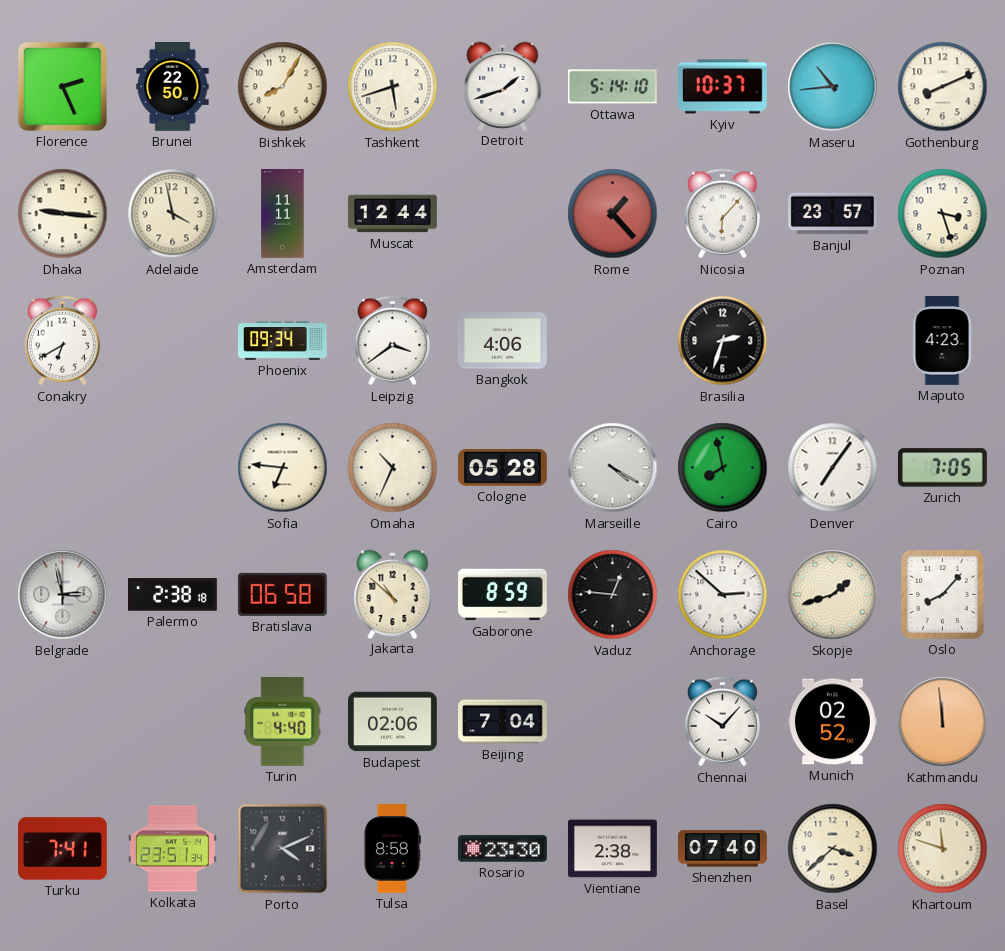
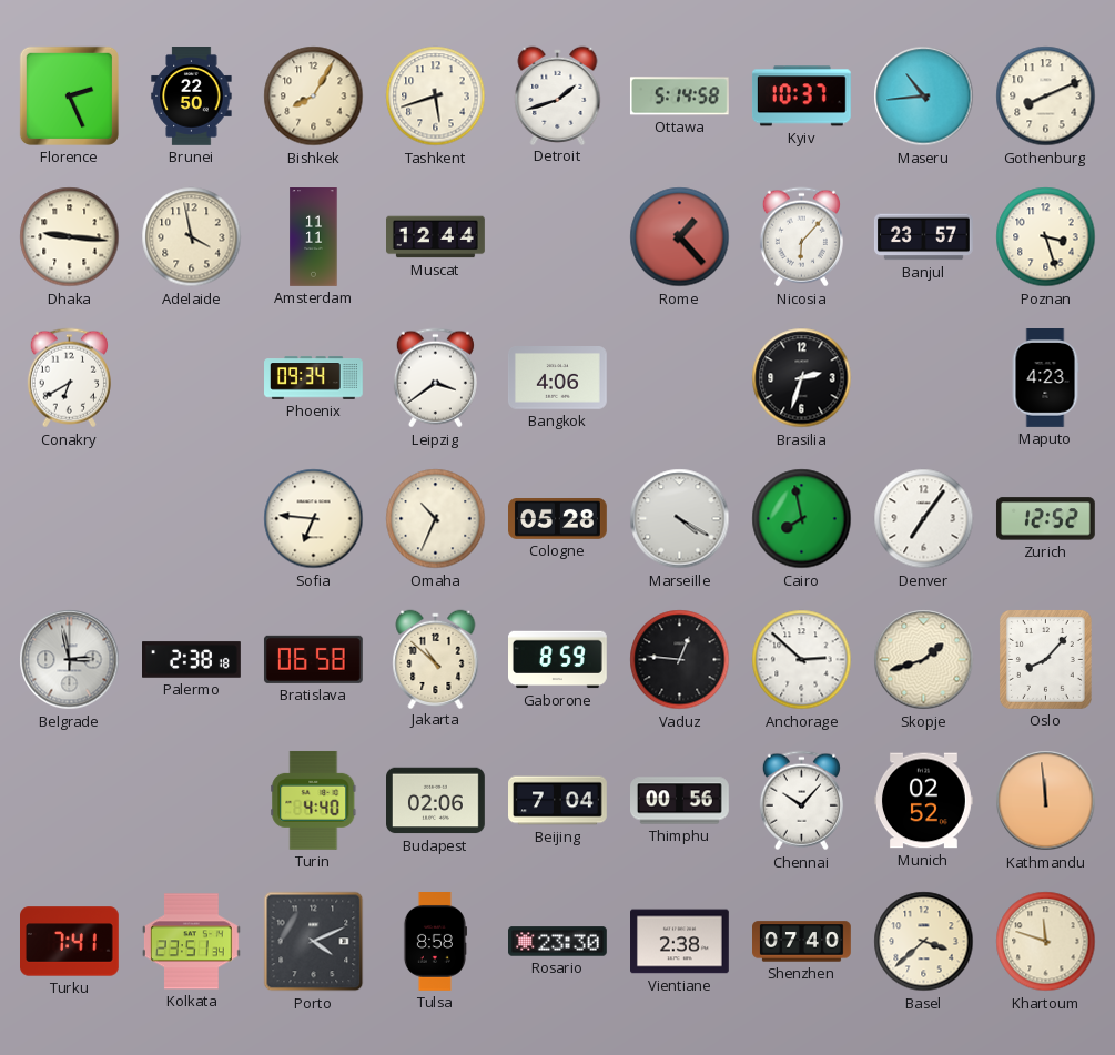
Ottawa: 5:14:10 -> 5:14:58 (679, 97)
Zurich: 7:05 -> 12:52 (1045, 519)
Thimphu: none -> 00:56 (680, 801)
